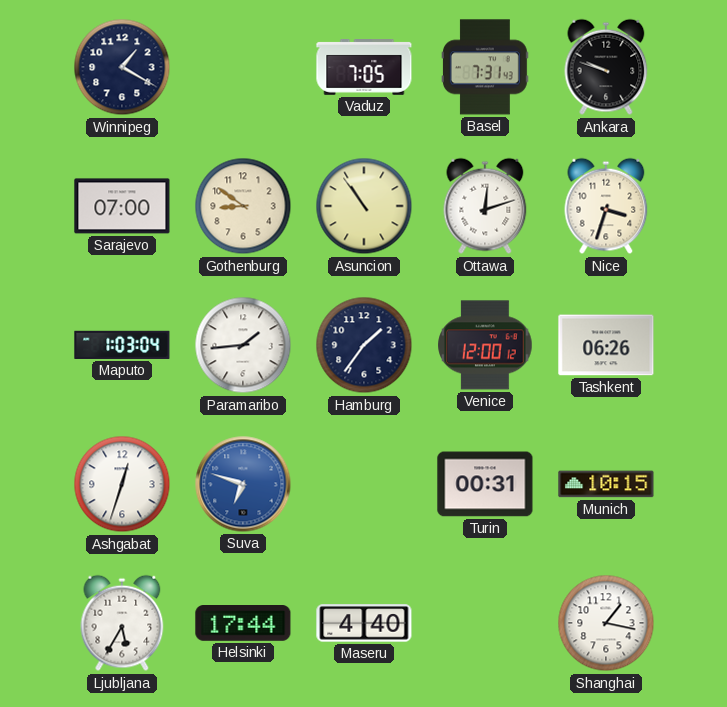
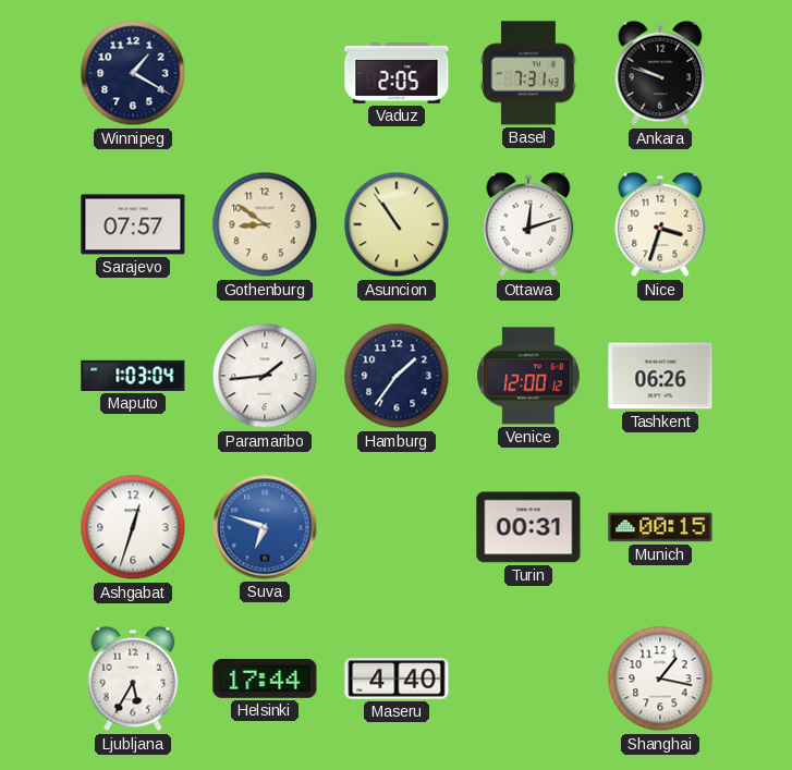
Vaduz: 7:05 -> 2:05 (397, 74)
Sarajevo: 07:00 -> 07:57 (133, 224)
Munich: 10:15 -> 00:15 (660, 527)
